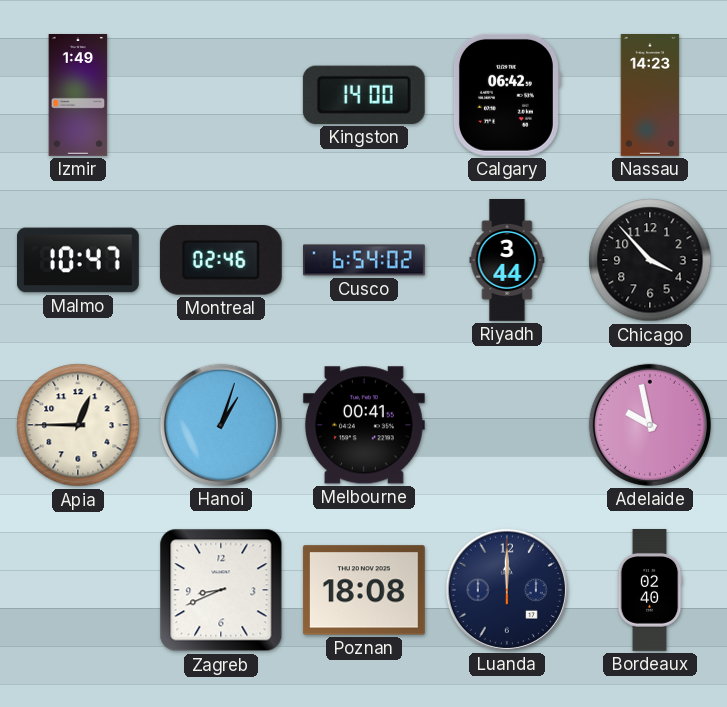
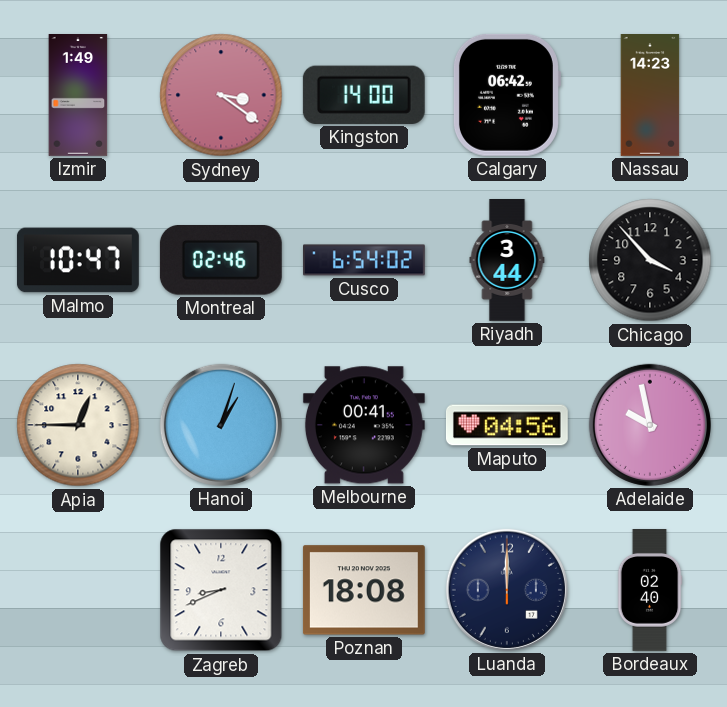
Sydney: none -> 3:21 (221, 95)
Maputo: none -> 04:56 (507, 425)
